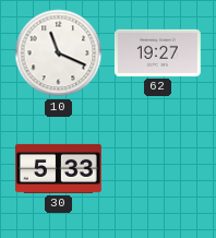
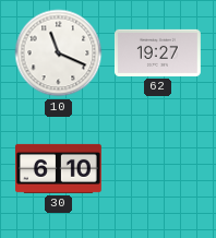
30: 5:33 -> 6:10 (58, 168)
